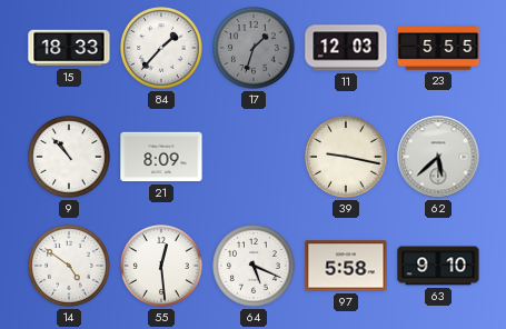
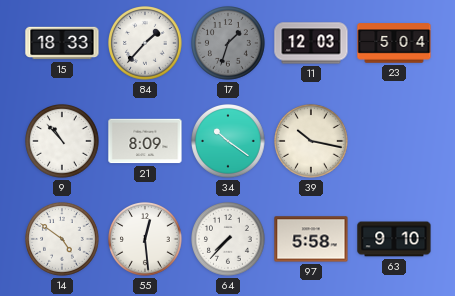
23: 5:55 -> 5:04 (394, 43)
34: none -> 10:21 (229, 142)
39: 9:17 -> 10:17 (312, 142)
62: 5:38 -> none (438, 157)
64: 5:19 -> 7:37 (229, 240)
